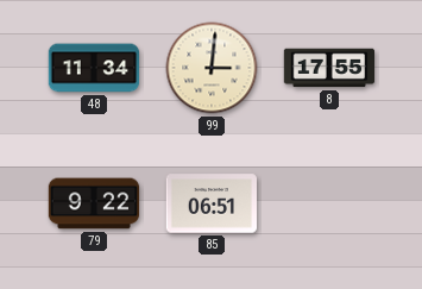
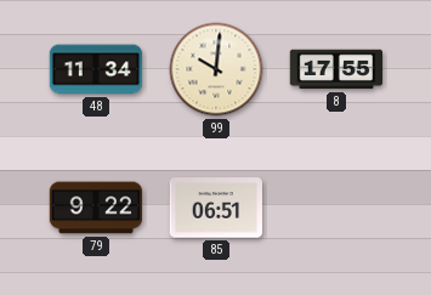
99: 3:01 -> 10:01 (216, 69)
